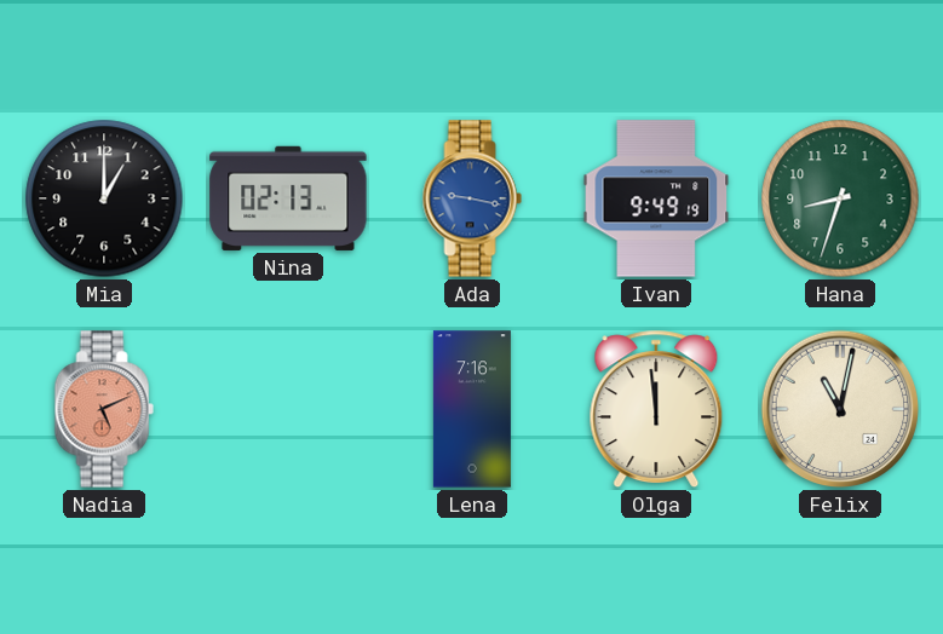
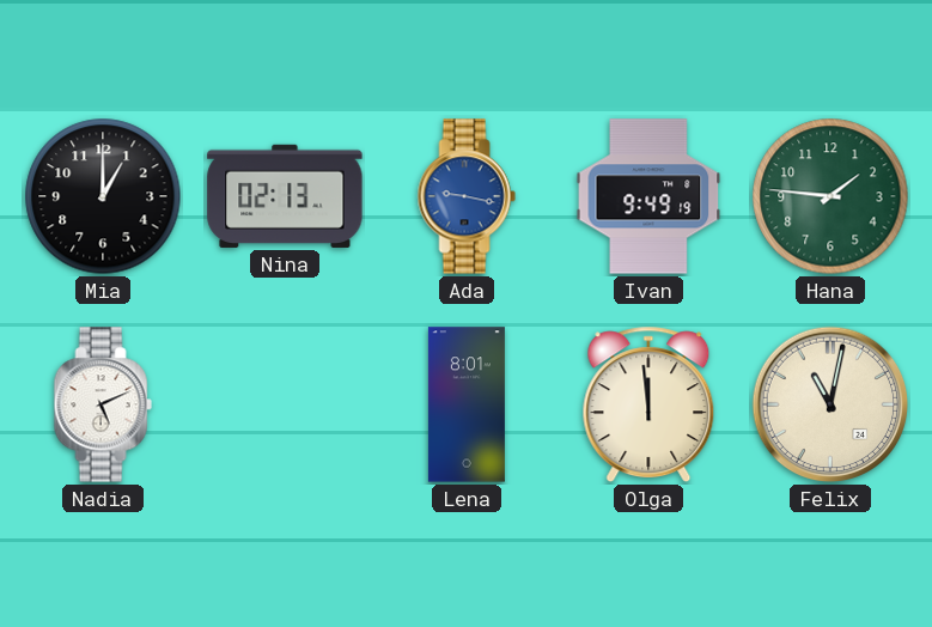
Hana: 8:33 -> 1:46 (830, 196)
Nadia dial: salmon -> white (103, 404)
Lena: 7:16 -> 8:01 (467, 404)
